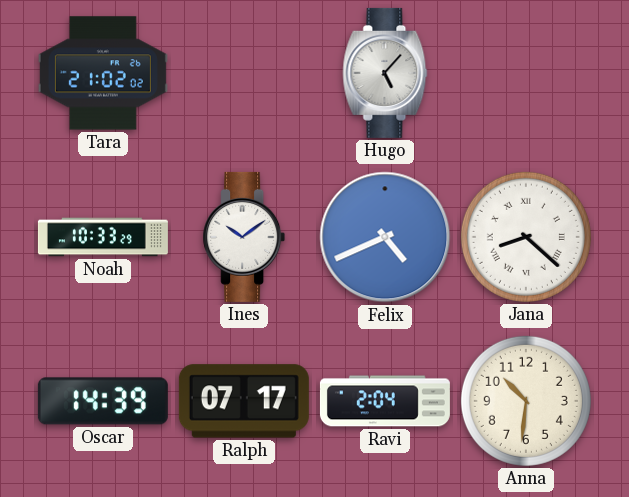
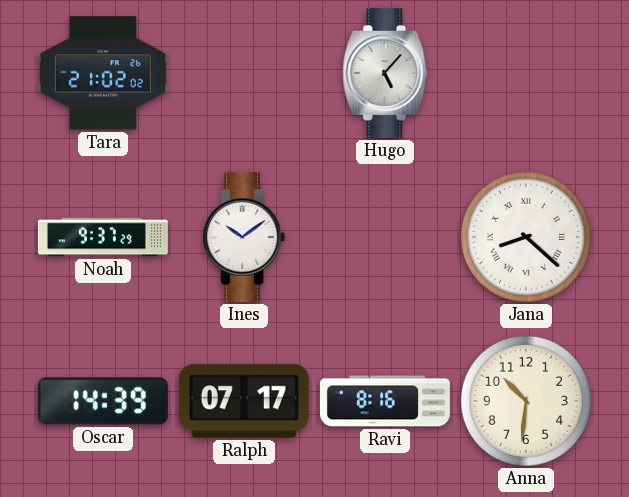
Noah: 10:33 -> 9:37 (103, 237)
Felix: 4:41 -> none (385, 237)
Ravi: 2:04 -> 8:16 (385, 401)
